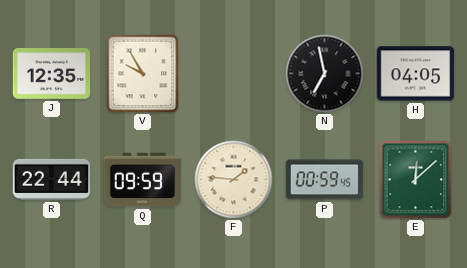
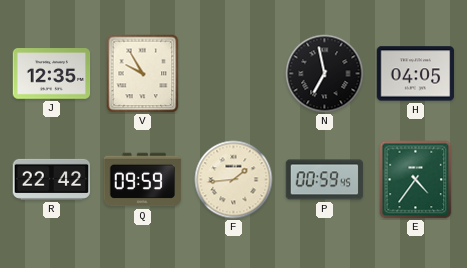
R: 22:44 -> 22:42 (52, 179)
F: 1:46 -> 1:44 (234, 180)
E: 12:08 -> 4:36 (416, 180)
